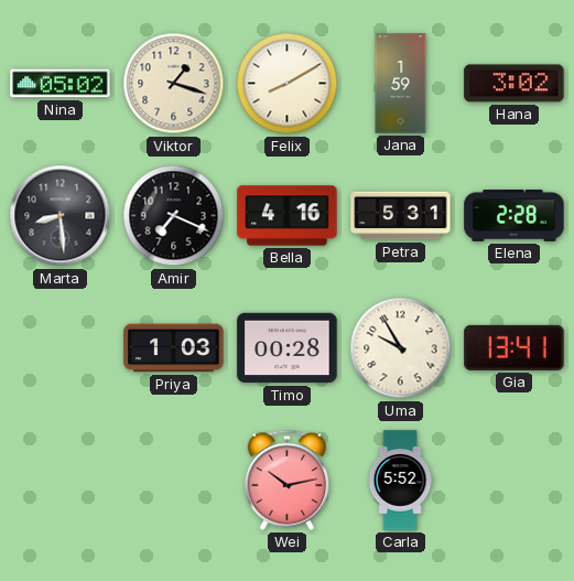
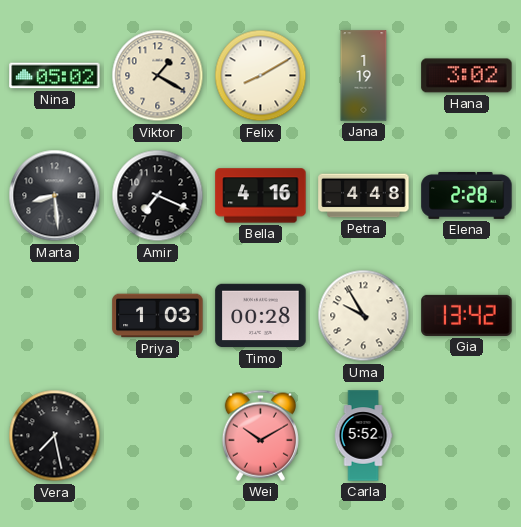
Viktor: 1:18 -> 1:20 (158, 76)
Jana: 1:59 -> 1:19 (364, 76)
Petra: 5:31 -> 4:48 (364, 196)
Gia: 13:41 -> 13:42 (467, 315)
Vera: none -> 7:28 (55, 436)
Wei: 10:13 -> 10:10 (260, 435)
